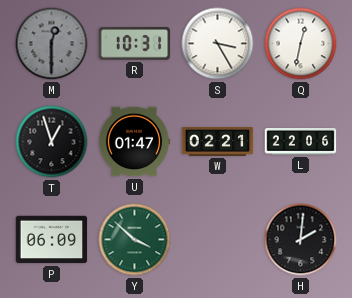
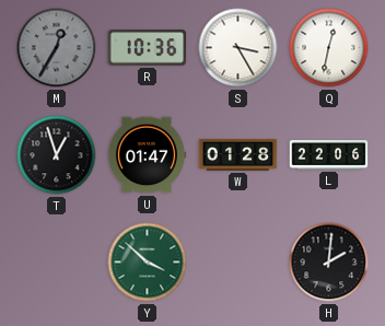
M: 12:30 -> 12:35 (57, 48)
R: 10:31 -> 10:36 (148, 48)
W: 02:21 -> 01:28 (238, 154)
P: 06:09 -> none (52, 240)
